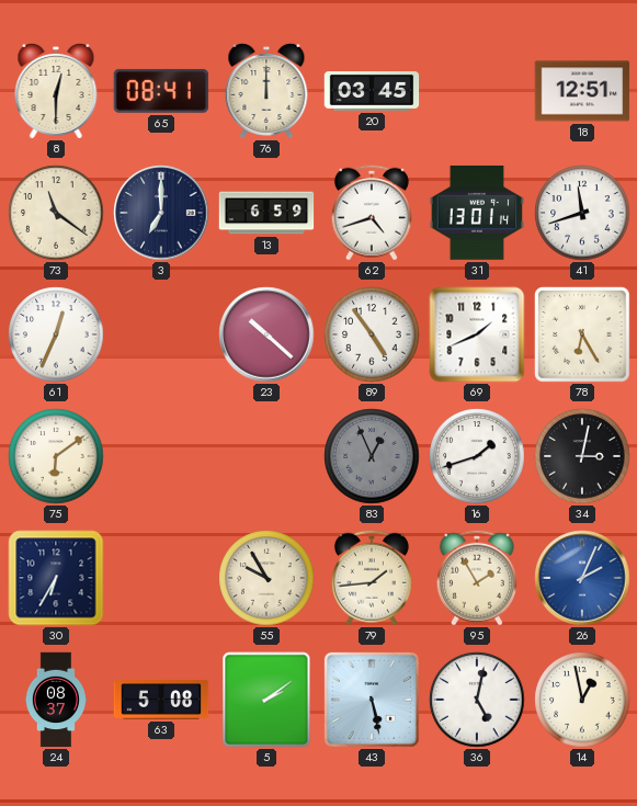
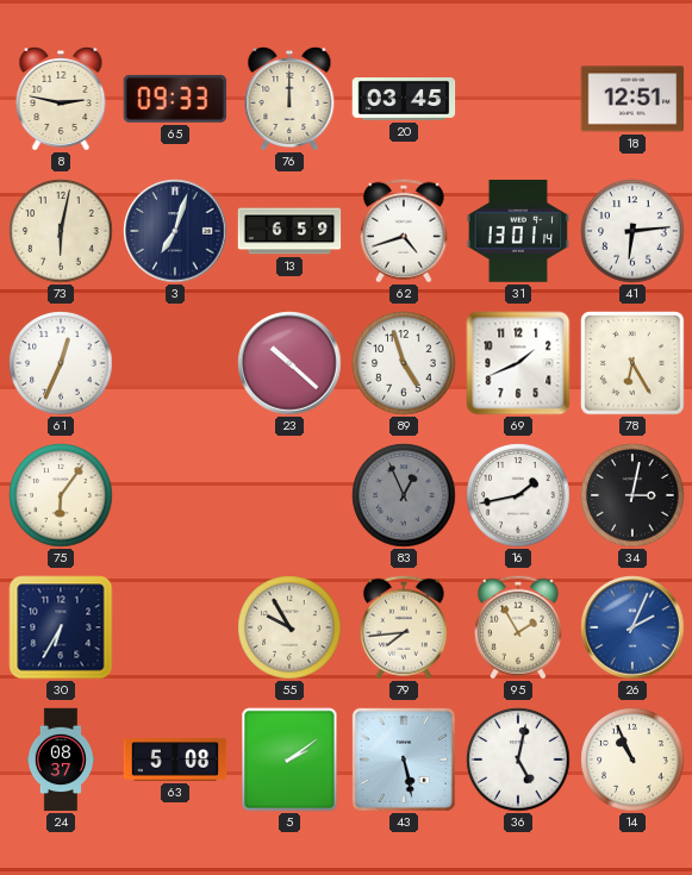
8: 12:30 -> 2:47 (61, 99)
65: 08:41 -> 09:33 (174, 99)
73: 11:21 -> 6:02 (61, 231)
3: 7:00 -> 7:03 (175, 231)
41: 11:42 -> 6:14 (632, 231)
89: 4:54 -> 4:57 (404, 363)
75: 6:09 -> 6:06 (61, 495)
16: 1:42 -> 1:43 (518, 495)
79: 1:44 -> 7:44 (404, 627)
14: 12:58 -> 10:56 (632, 760)
